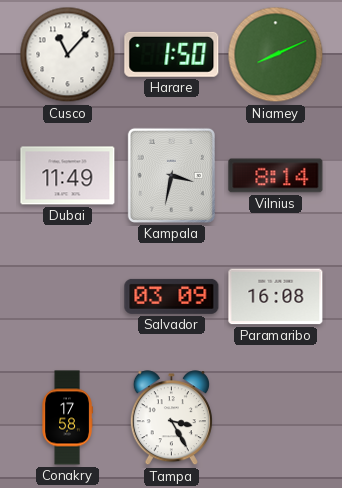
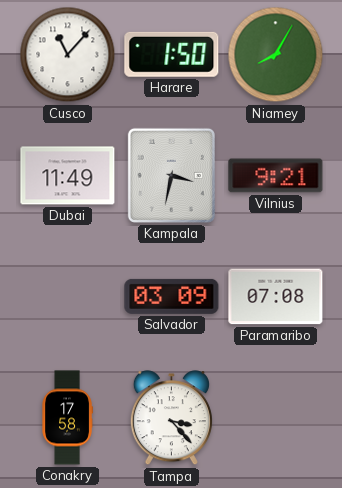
Niamey: 8:11 -> 8:05 (276, 55)
Vilnius: 8:14 -> 9:21 (276, 176)
Paramaribo: 16:08 -> 07:08 (276, 297)
Tampa: 3:25 -> 3:23 (171, 418)
